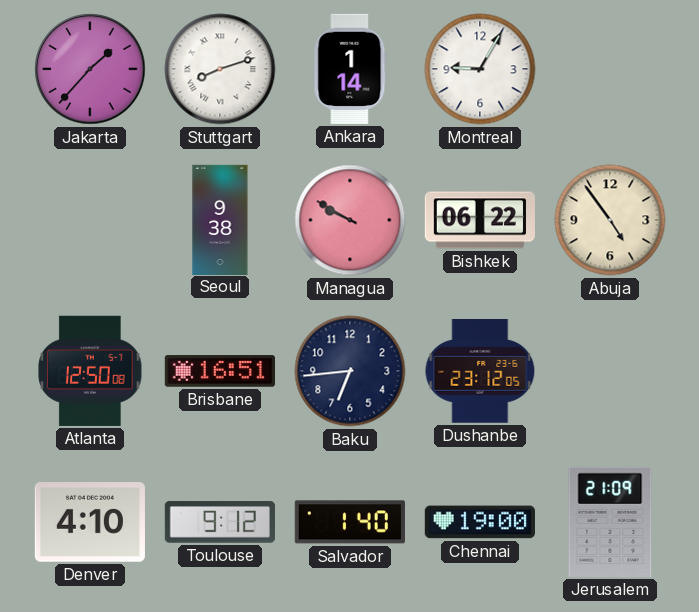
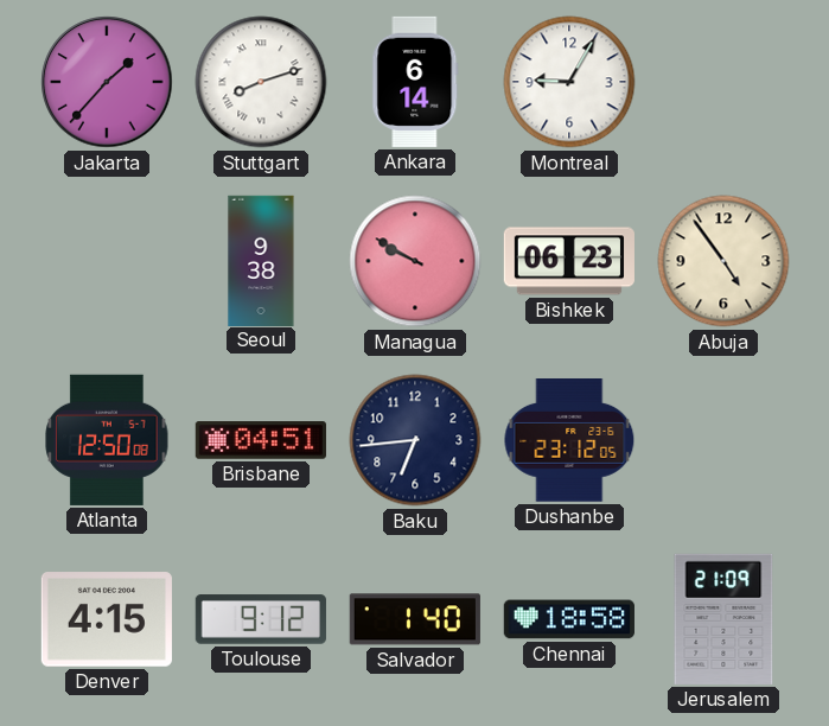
Ankara: 1:14 -> 6:14 (415, 82)
Bishkek: 06:22 -> 06:23 (569, 261)
Brisbane: 16:51 -> 04:51 (261, 440)
Denver: 4:10 -> 4:15 (107, 619)
Chennai: 19:00 -> 18:58 (569, 619)
